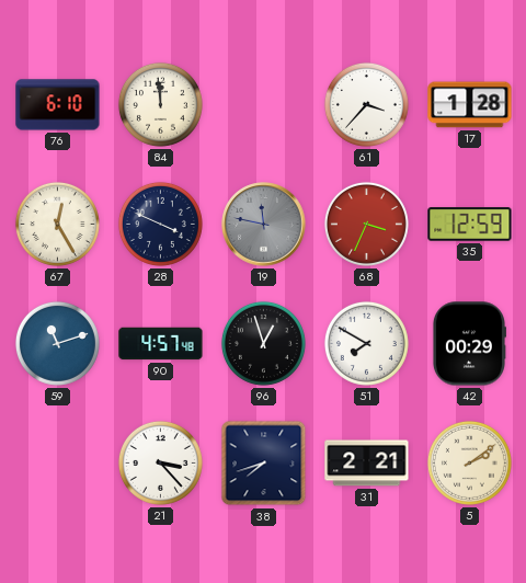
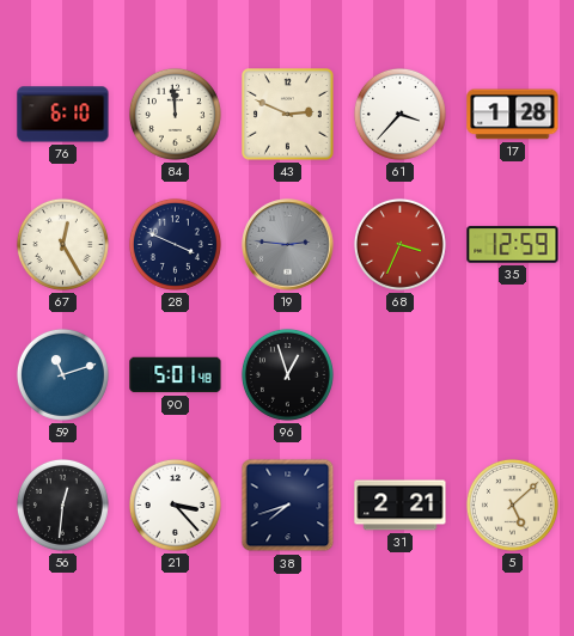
43: none -> 2:49 (288, 115)
19: 11:47 -> 2:46 (288, 245)
90: 4:57 -> 5:01 (176, 375)
51: 7:50 -> none (366, 343)
42: 00:29 -> none (469, 344)
56: none -> 12:31 (62, 504)
5: 2:09 -> 5:08 (512, 504)
